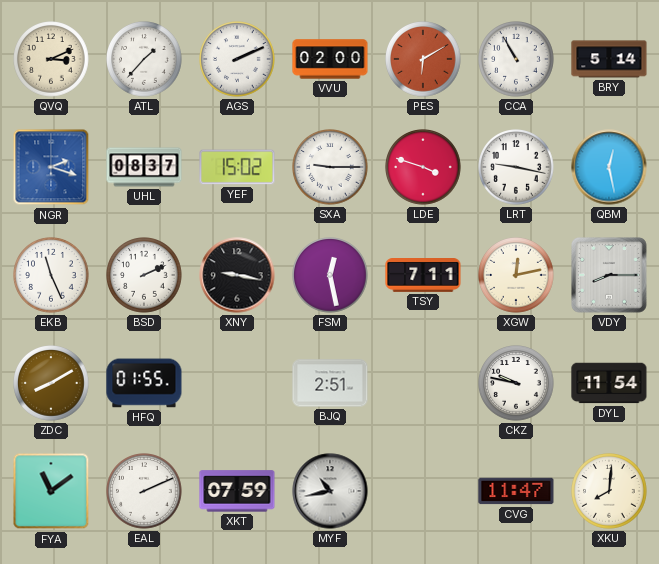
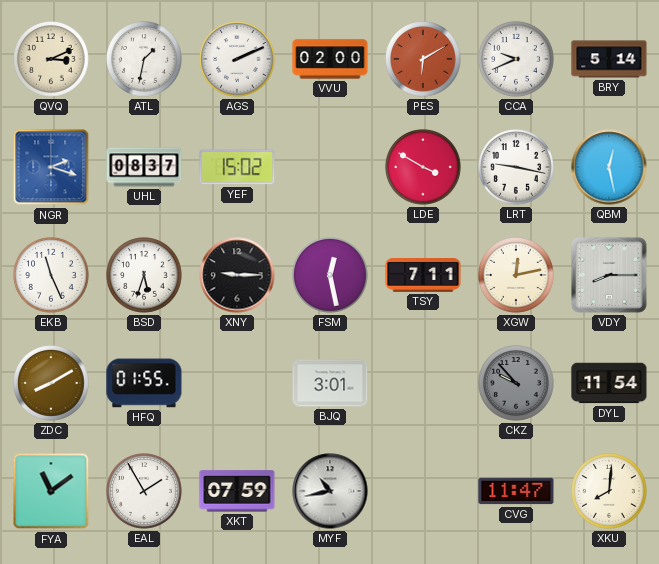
ATL: 1:37 -> 1:32 (145, 60)
CCA: 10:55 -> 9:41 (517, 60)
SXA: 9:15 -> none (331, 168)
LDE: 3:48 -> 3:50 (424, 168)
BSD: 2:11 -> 5:33 (145, 276)
XNY: 9:17 -> 9:15 (237, 275)
BJQ: 2:51 -> 3:01 (330, 383)
CKZ: 9:47 -> 9:53 (517, 384)
CKZ dial: white -> grey (517, 384)
EAL: 2:11 -> 1:55 (145, 492)
